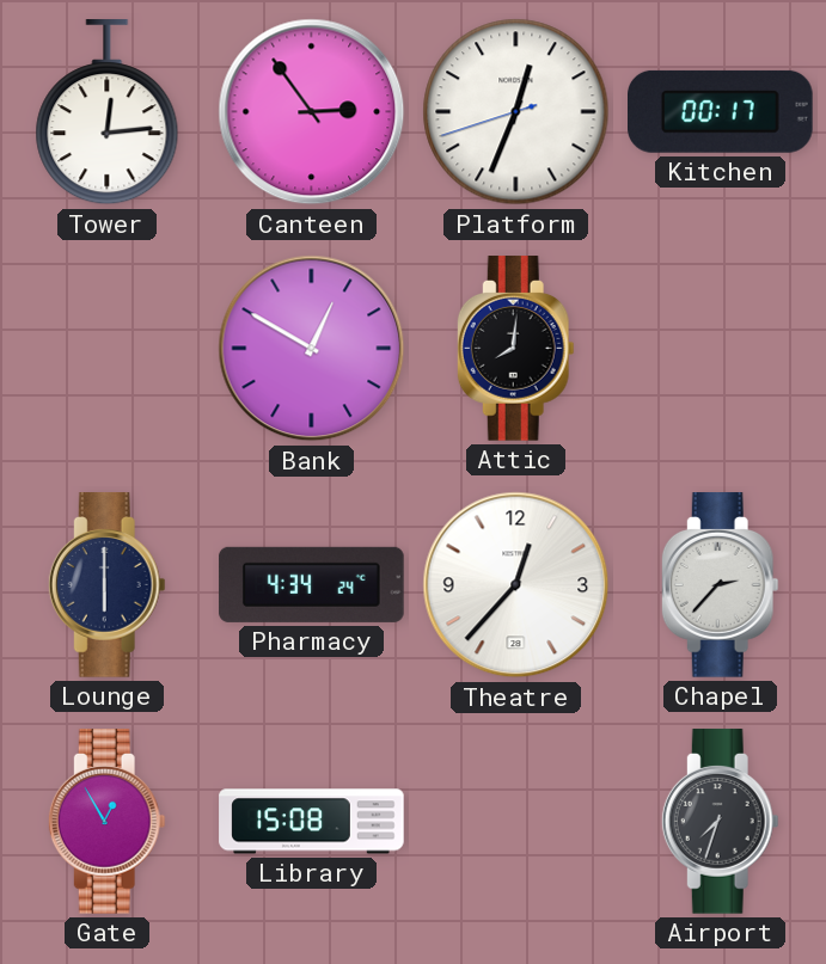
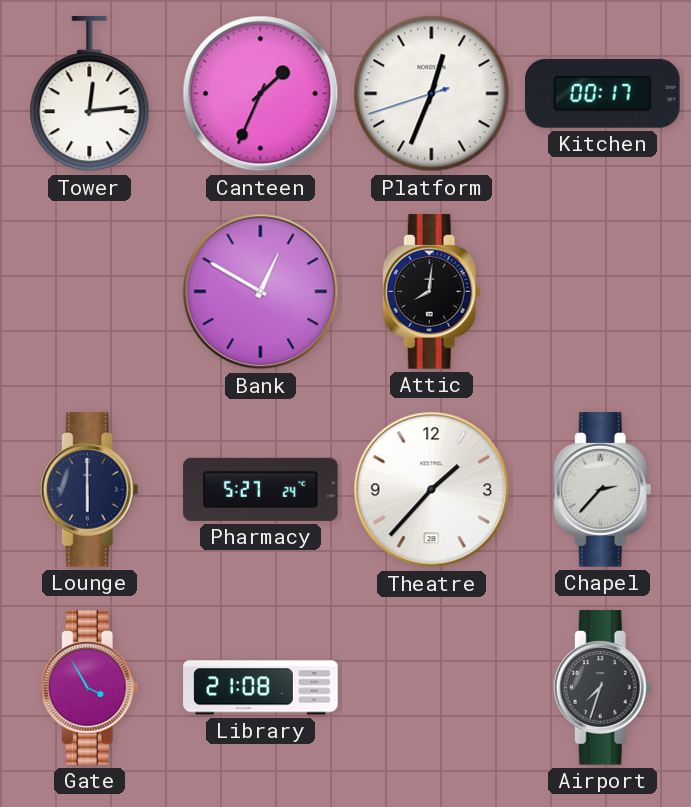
Canteen: 2:54 -> 1:34 (261, 94)
Pharmacy: 4:34 -> 5:27 (261, 489)
Theatre: 12:37 -> 1:37 (432, 490)
Gate: 12:55 -> 3:55 (89, 688)
Library: 15:08 -> 21:08 (261, 688)
